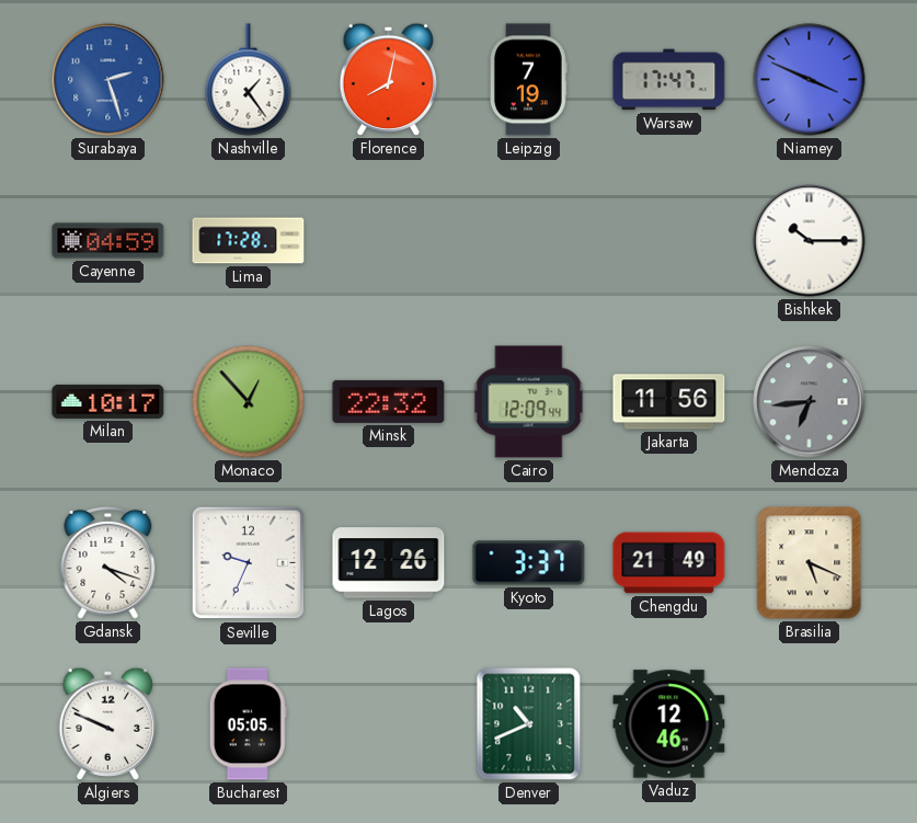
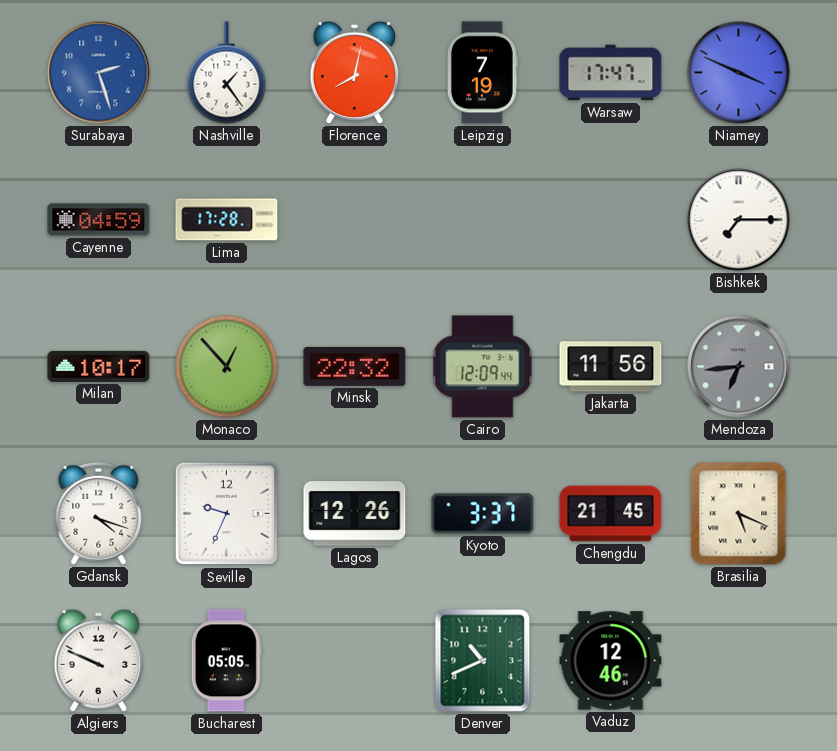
Bishkek: 10:15 -> 7:15 (739, 220)
Chengdu: 21:49 -> 21:45 (611, 514)
